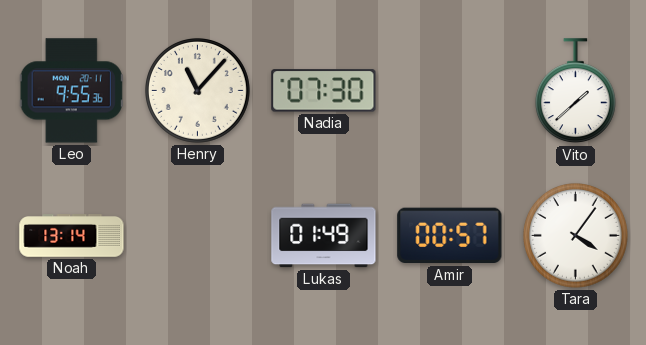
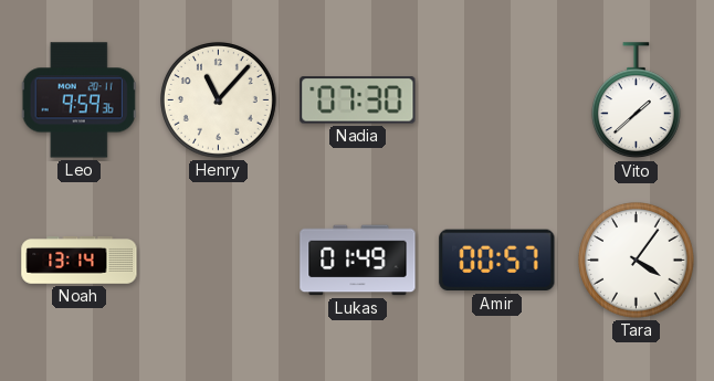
Leo: 9:55 -> 9:59 (78, 100)
